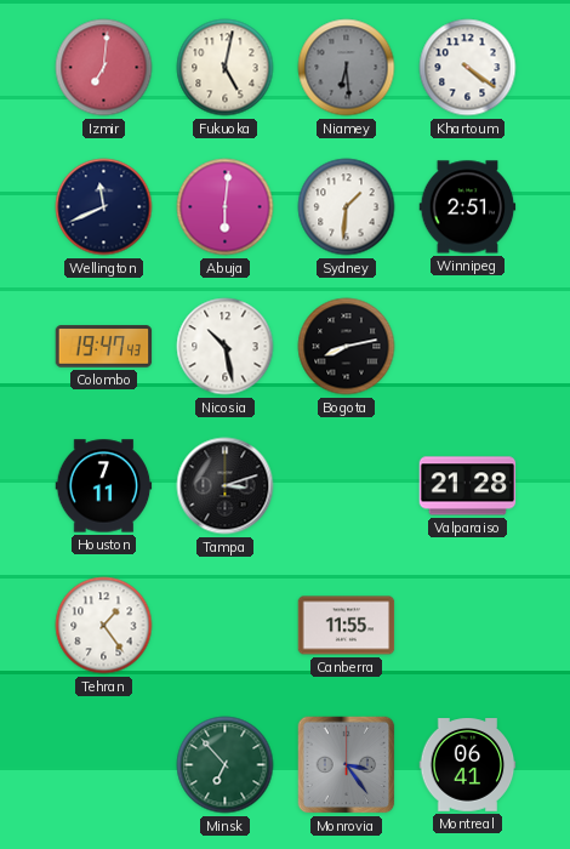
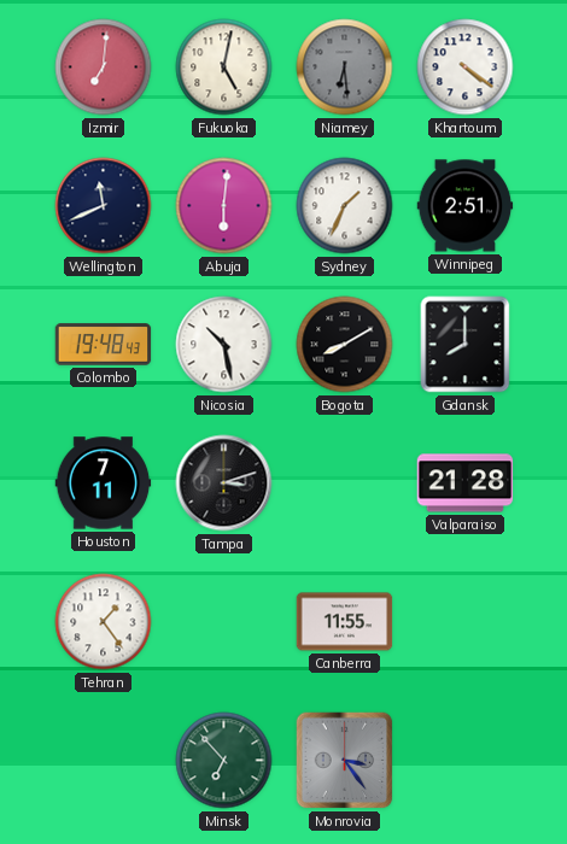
Sydney: 1:31 -> 1:34 (345, 206)
Colombo: 19:47 -> 19:48 (104, 345)
Bogota: 8:13 -> 8:10 (345, 345)
Gdansk: none -> 8:00 (466, 345)
Montreal: 06:41 -> none (468, 765)
